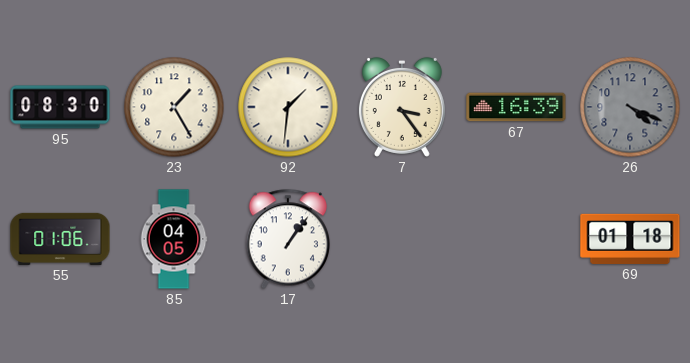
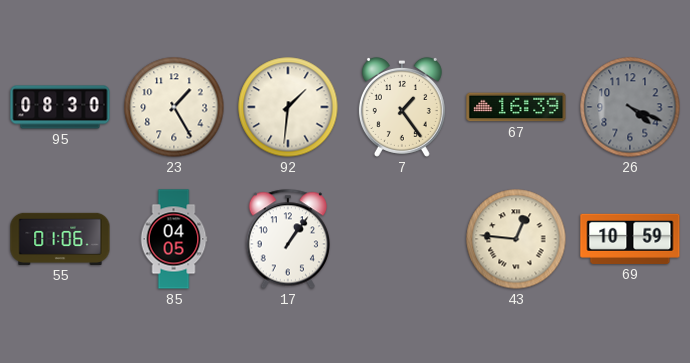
7: 3:24 -> 1:24 (402, 107)
43: none -> 12:46 (516, 239)
69: 01:18 -> 10:59 (630, 239)
